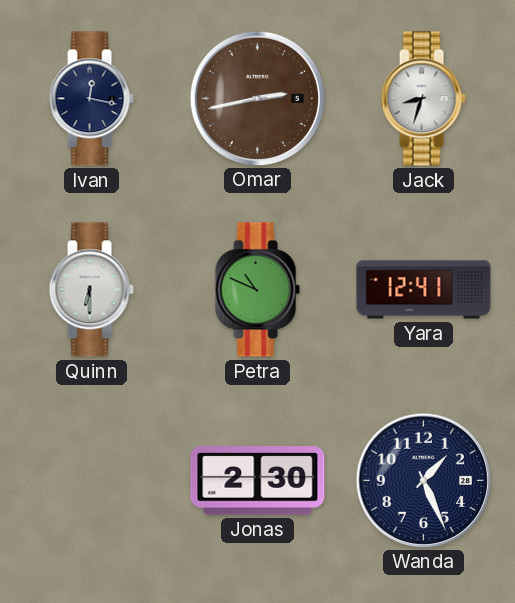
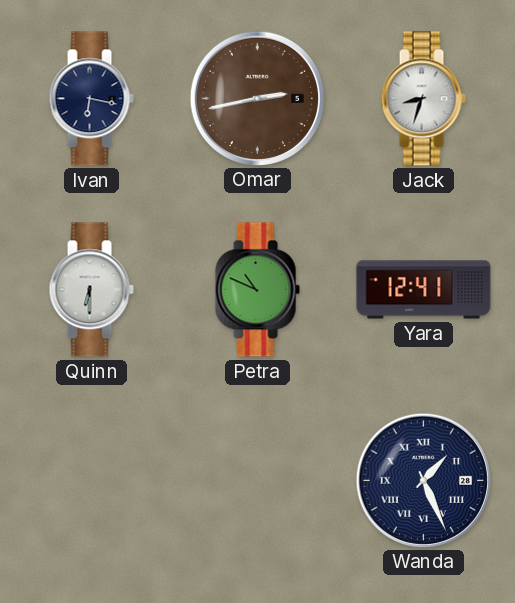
Ivan: 12:17 -> 6:17 (91, 99)
Jonas: 2:30 -> none (258, 481)
Wanda numerals: Arabic -> Roman (423, 480)
